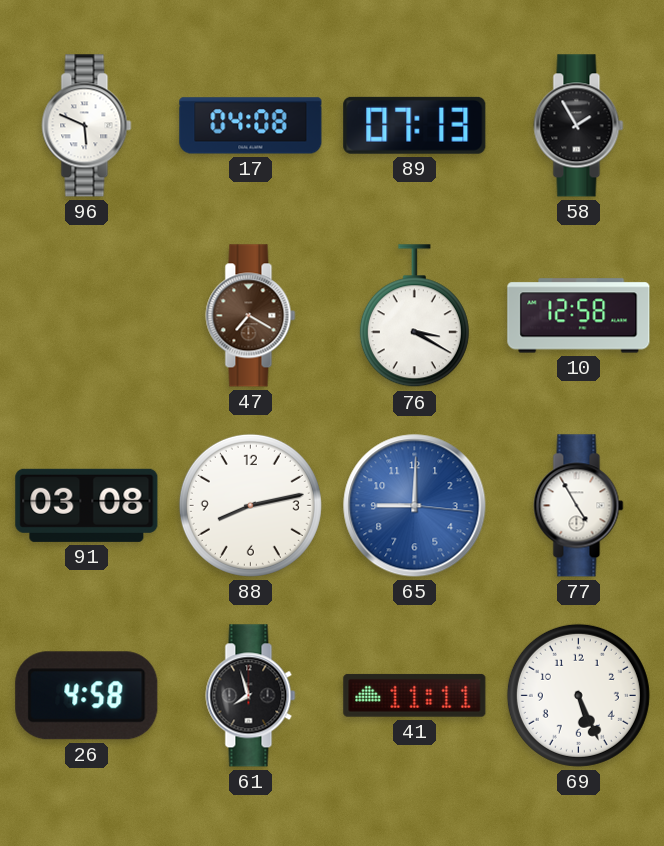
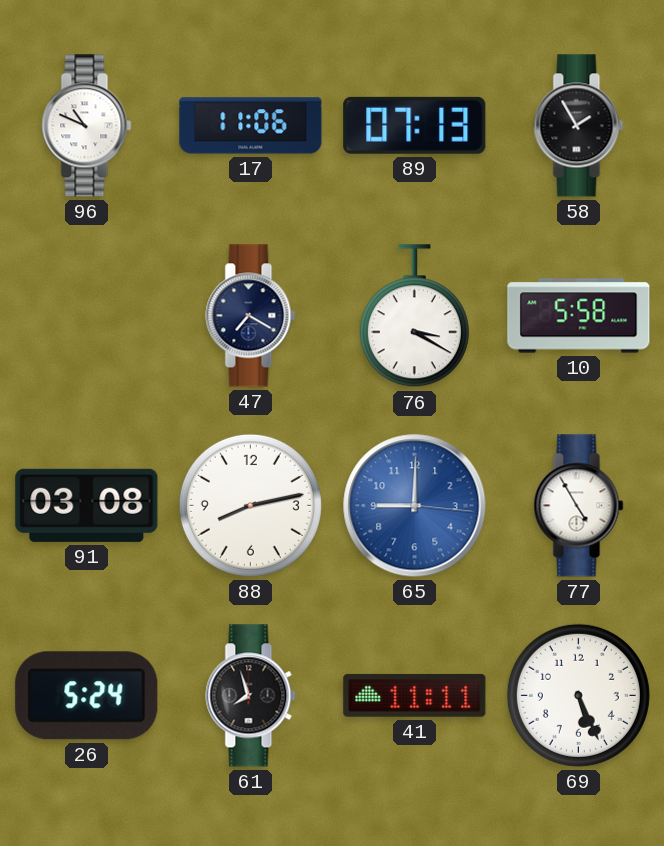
96: 5:49 -> 10:49 (87, 126)
17: 04:08 -> 11:06 (251, 126)
47 dial: brown -> navy (251, 316)
10: 12:58 -> 5:58 (579, 316)
26: 4:58 -> 5:24 (87, 696)
